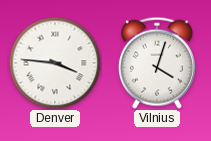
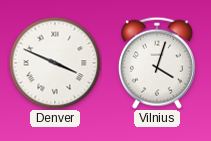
Denver: 3:46 -> 3:49 (55, 63)
